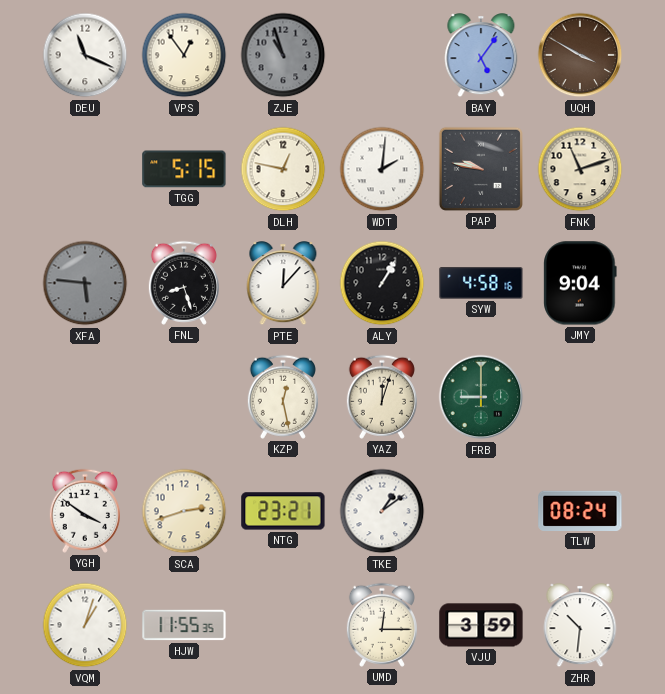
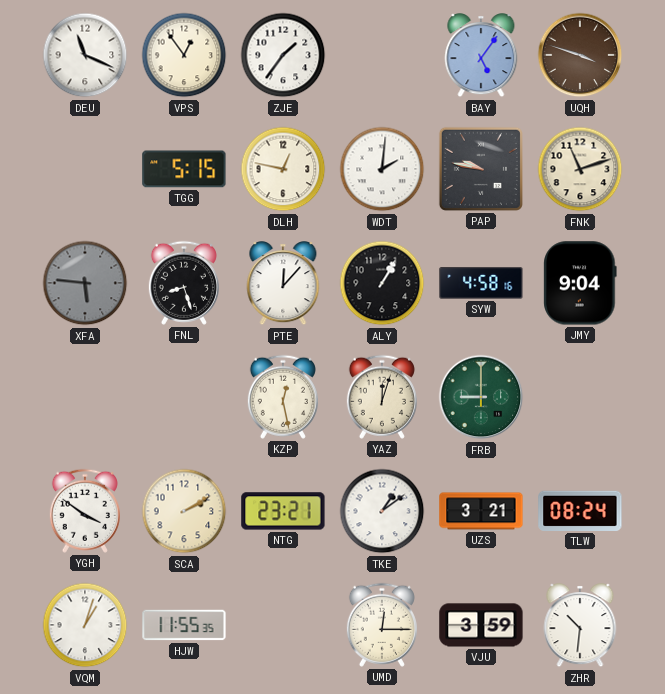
ZJE: 10:57 -> 1:36 (283, 55)
ZJE dial: grey -> white (283, 55)
UQH: 3:50 -> 3:48 (580, 55)
SCA: 2:42 -> 2:10 (184, 511)
UZS: none -> 3:21 (481, 511)
